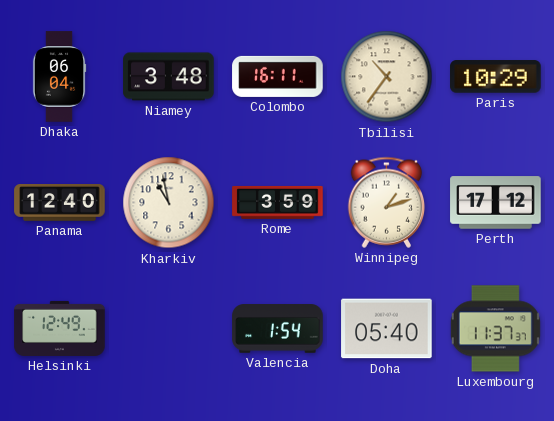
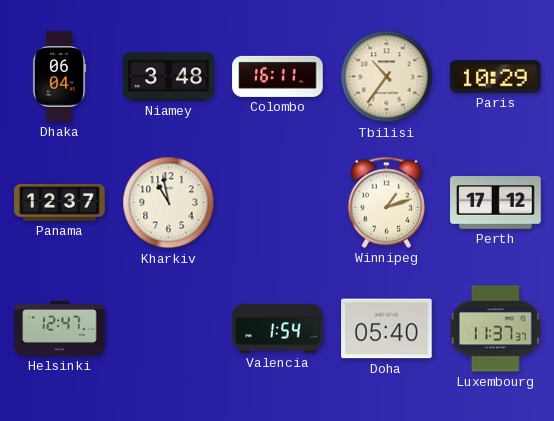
Panama: 12:40 -> 12:37 (60, 203)
Rome: 3:59 -> none (278, 202)
Helsinki: 12:49 -> 12:47 (60, 328)
